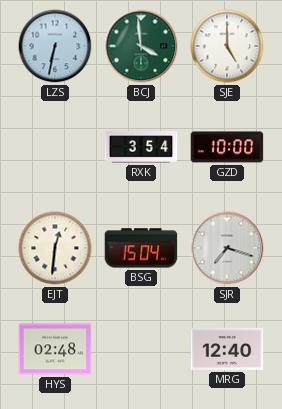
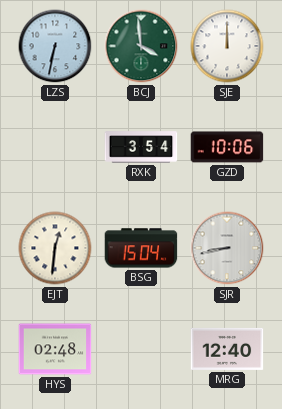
SJE: 5:00 -> 12:00 (227, 46)
GZD: 10:00 -> 10:06 (227, 147)
SJR: 7:18 -> 8:43 (227, 248)
